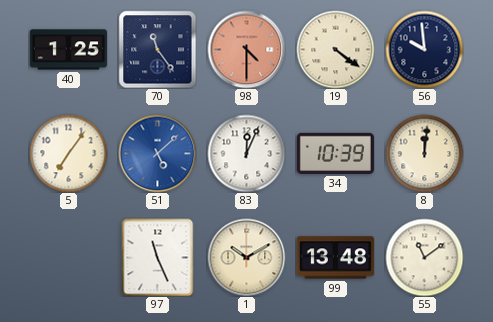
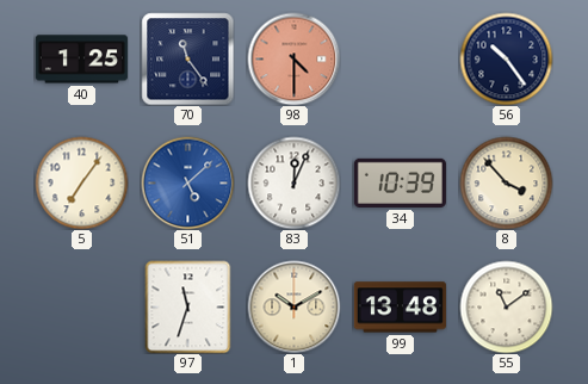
19: 4:21 -> none (335, 49)
56: 9:59 -> 10:24 (506, 58)
8: 12:01 -> 3:53 (506, 182)
97: 11:26 -> 11:33 (188, 306)
